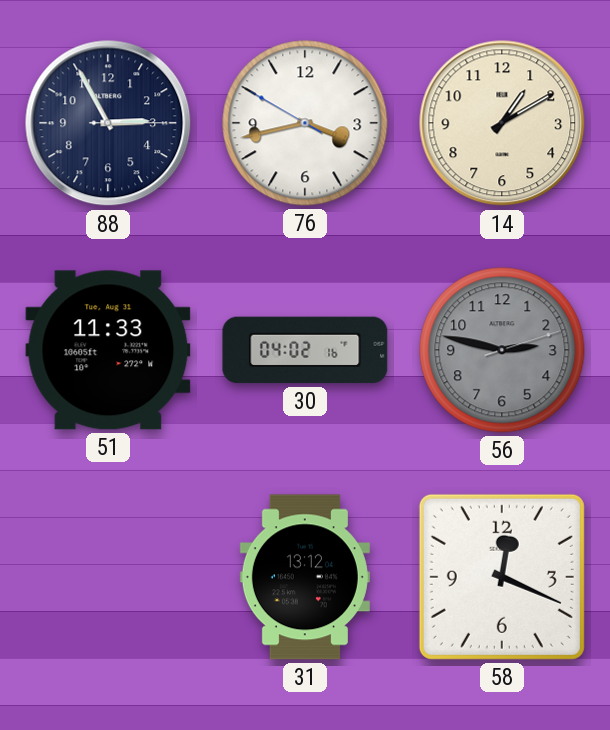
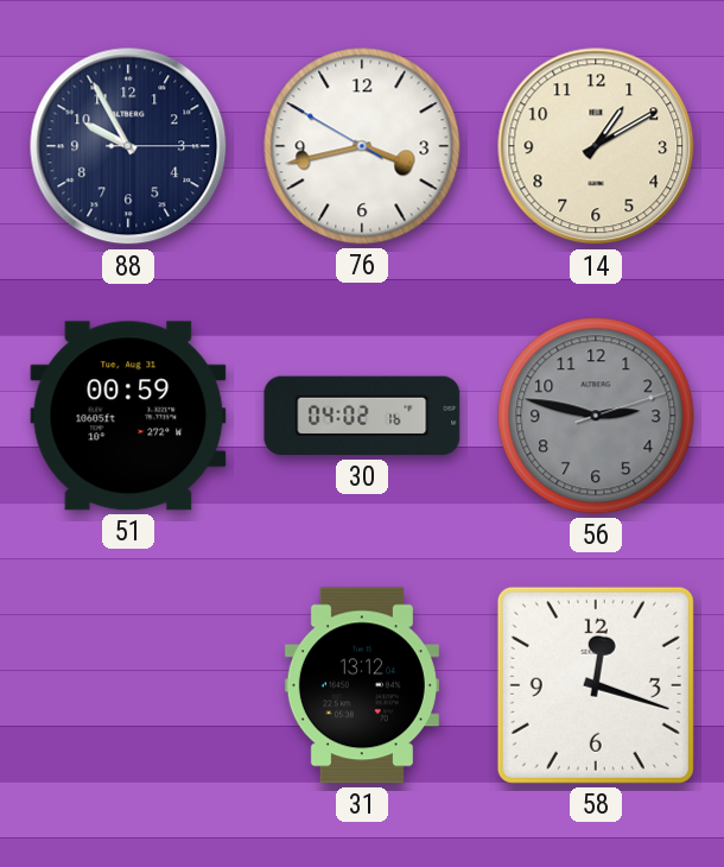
88: 2:55 -> 9:55 (128, 146)
51: 11:33 -> 00:59 (128, 416)
58: 12:19 -> 12:18 (596, 685)
